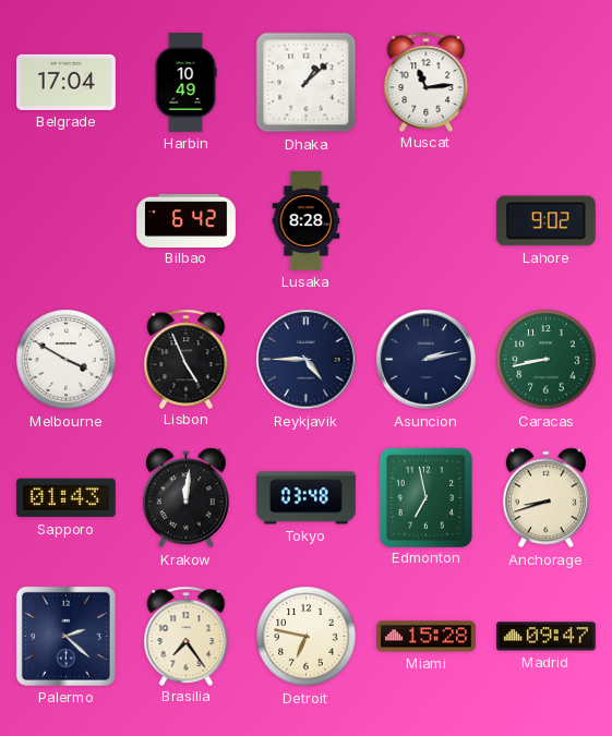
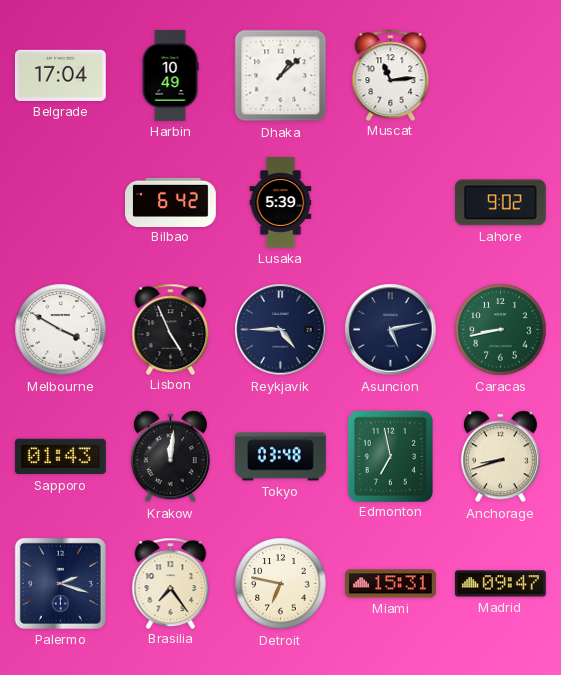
Lusaka: 8:28 -> 5:39 (281, 203)
Asuncion: 2:13 -> 5:13 (391, 330)
Palermo: 2:22 -> 2:18 (60, 583)
Miami: 15:28 -> 15:31 (391, 584)
